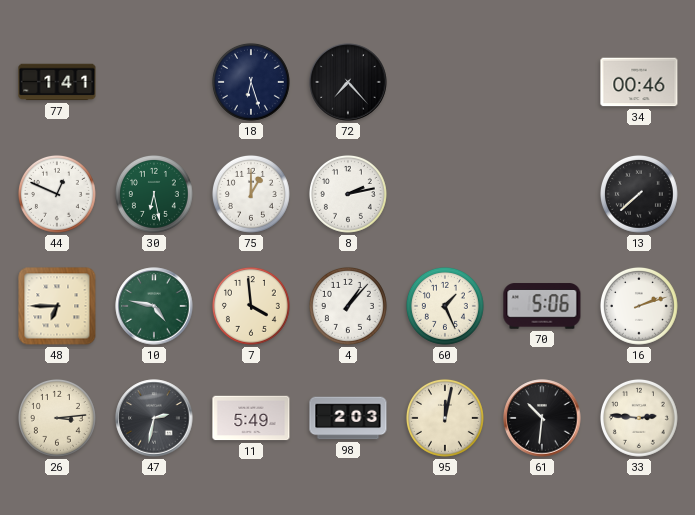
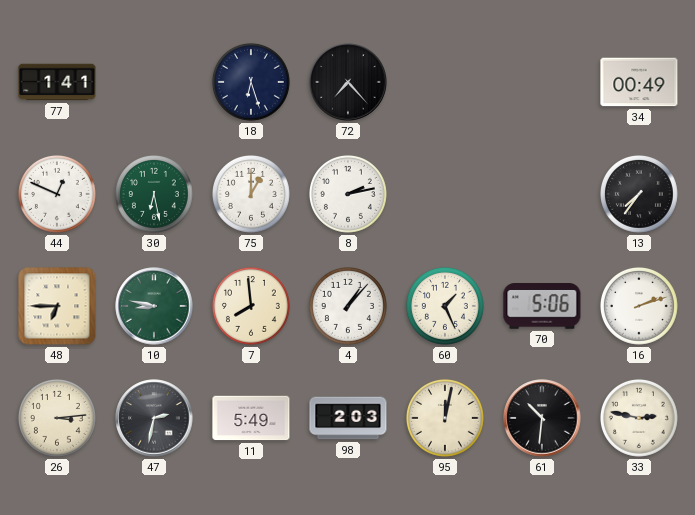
34: 00:46 -> 00:49 (639, 82)
13: 7:38 -> 7:36 (639, 194)
10: 4:47 -> 8:47 (154, 306)
7: 3:59 -> 7:59 (251, 306)
33: 2:46 -> 2:47 (639, 418)
